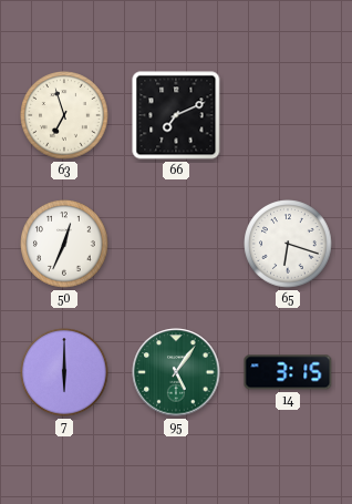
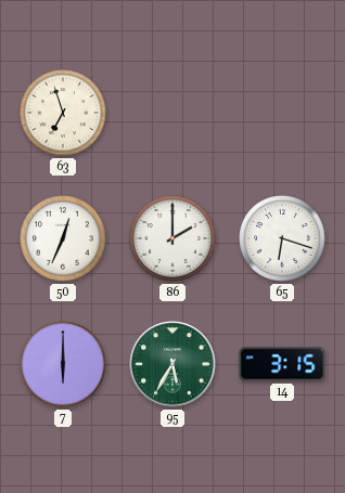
66: 7:11 -> none (176, 115)
86: none -> 2:00 (173, 238)
95: 5:06 -> 5:35 (173, 364)
